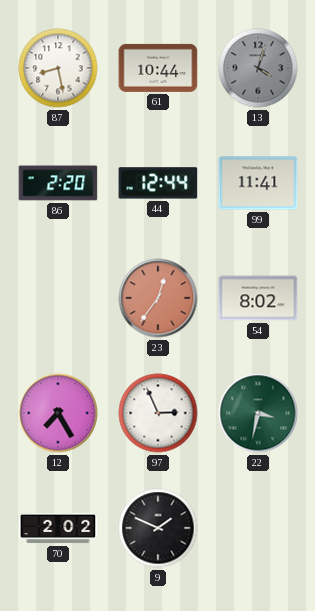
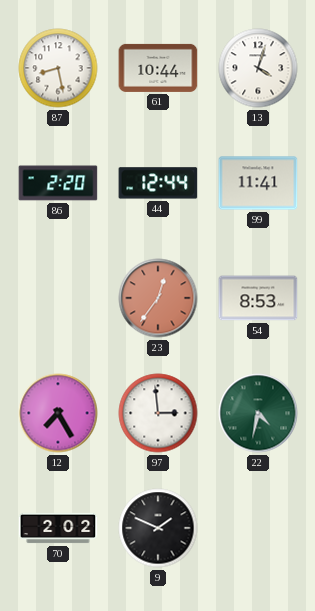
13 dial: grey -> white (258, 68)
54: 8:02 -> 8:53 (258, 298)
97: 2:56 -> 2:59 (158, 413)
22: 3:32 -> 4:32 (258, 413)
